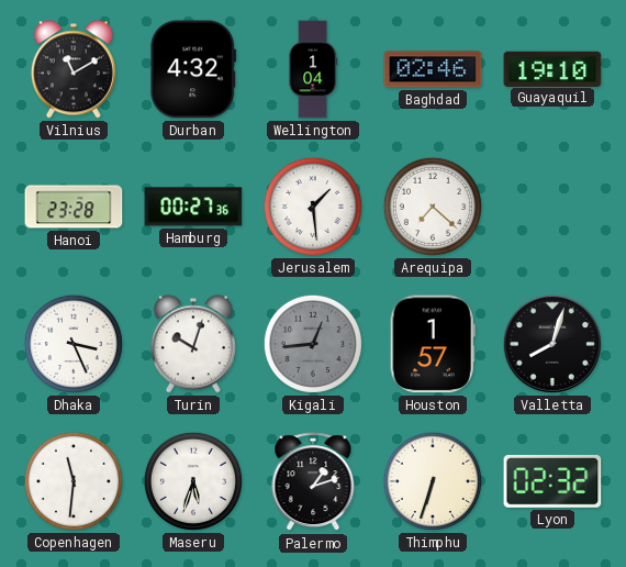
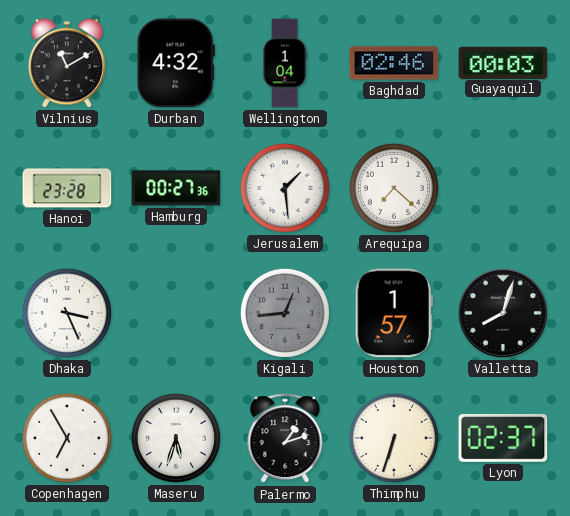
Guayaquil: 19:10 -> 00:03 (503, 62)
Turin: 10:03 -> none (193, 344)
Copenhagen: 11:31 -> 6:55 (67, 438)
Lyon: 02:32 -> 02:37 (503, 438)
